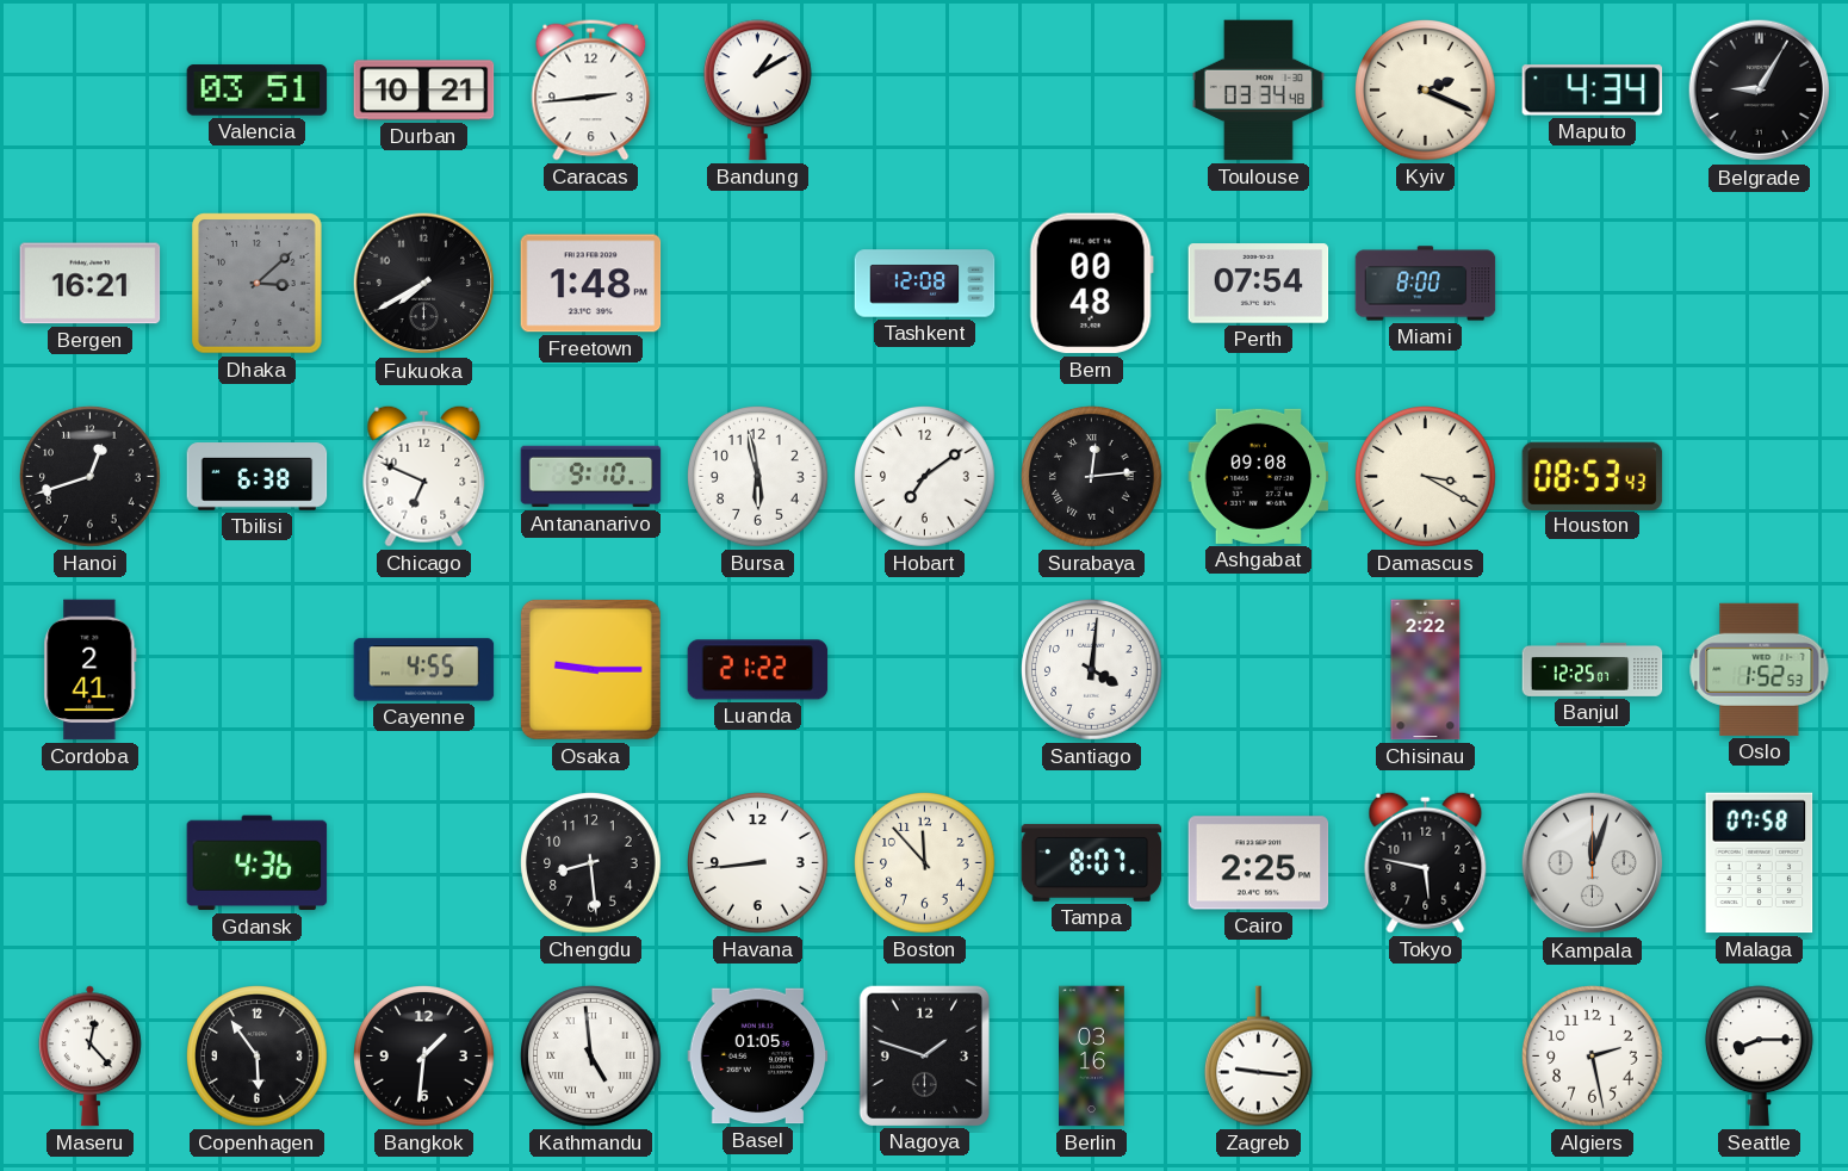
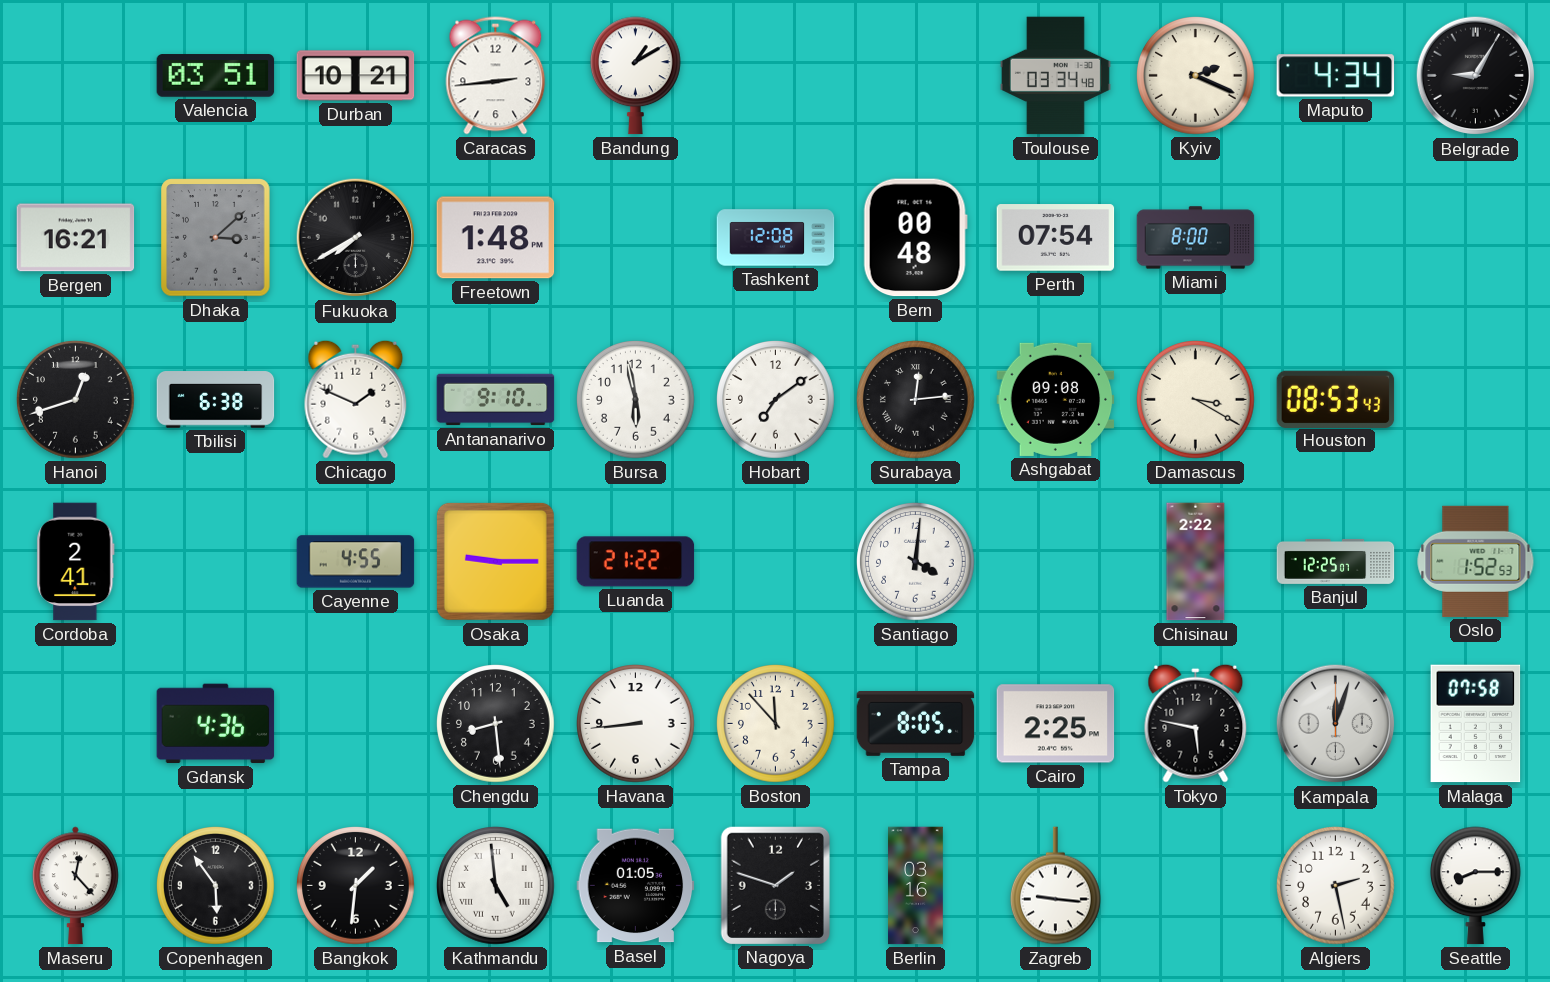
Chicago: 6:49 -> 1:49 (356, 399)
Tampa: 8:07 -> 8:05 (916, 723)
